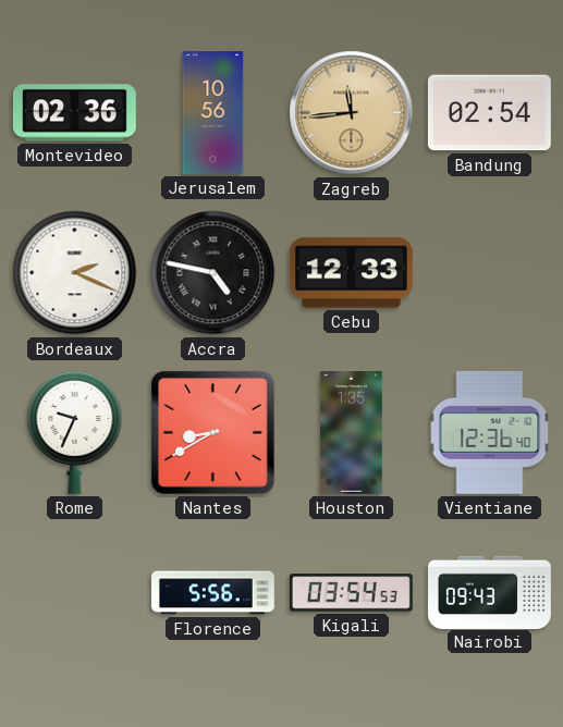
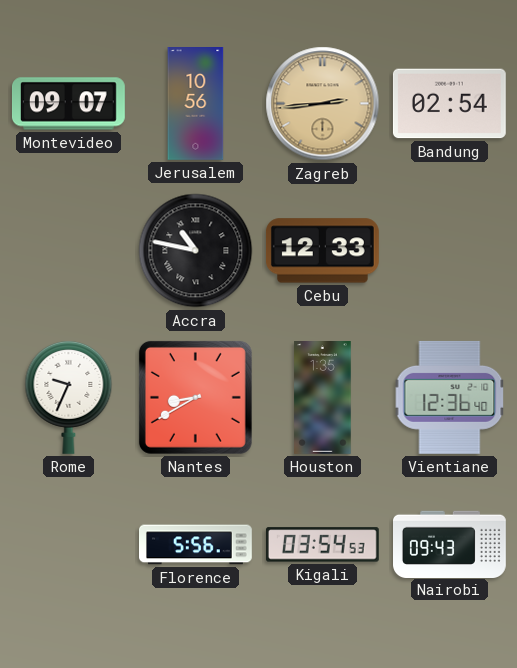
Montevideo: 02:36 -> 09:07 (68, 104)
Zagreb: 11:44 -> 2:44 (323, 104)
Bordeaux: 2:19 -> none (75, 273)
Accra: 4:47 -> 10:47 (196, 251)
